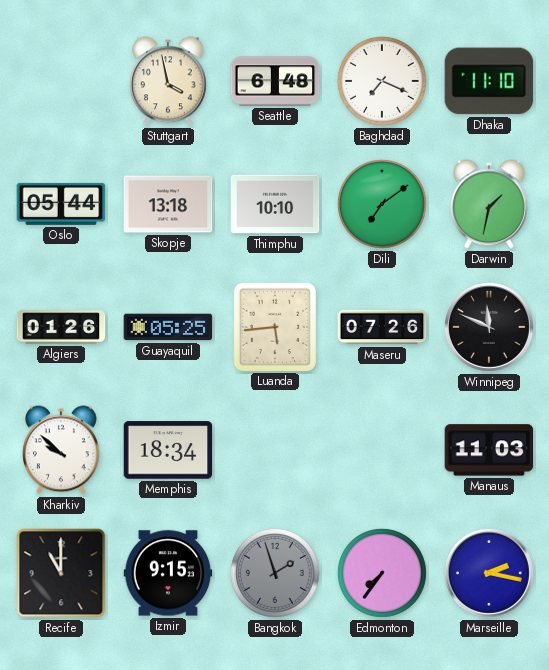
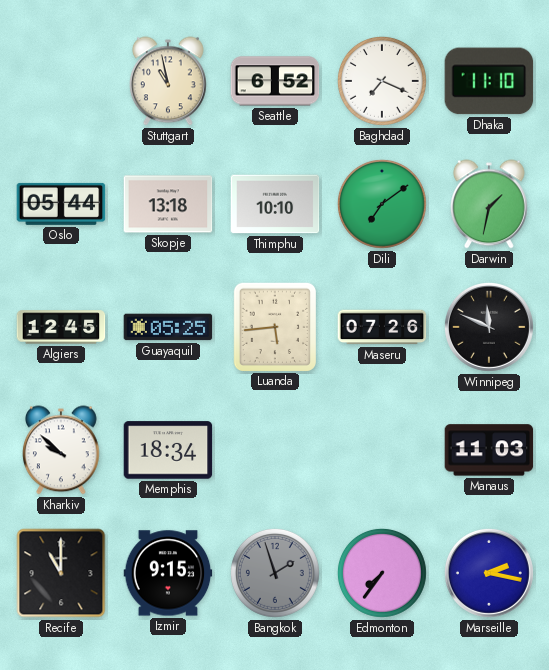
Stuttgart: 3:58 -> 10:58 (168, 81)
Seattle: 6:48 -> 6:52 (275, 81)
Algiers: 01:26 -> 12:45 (61, 327)
